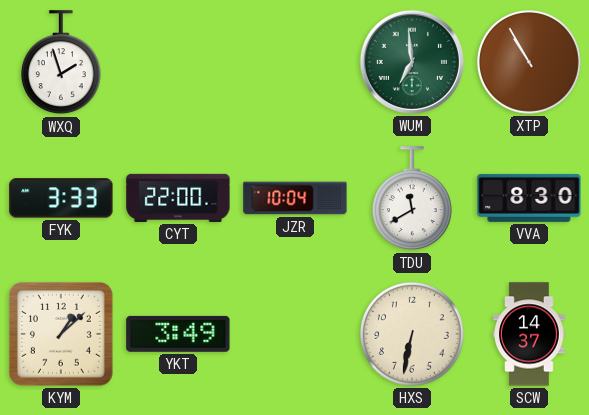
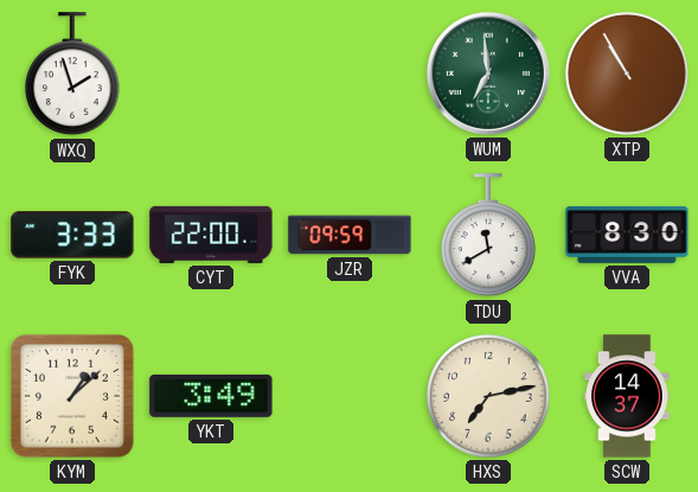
JZR: 10:04 -> 09:59 (350, 235)
HXS: 6:32 -> 7:13 (488, 396)
